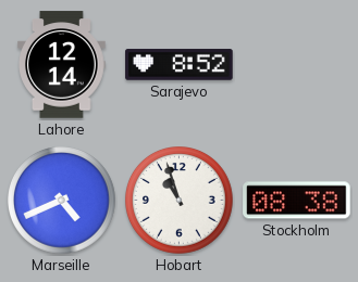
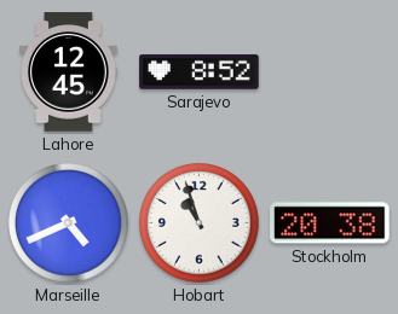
Lahore: 12:14 -> 12:45 (69, 72)
Stockholm: 08:38 -> 20:38 (330, 223)
